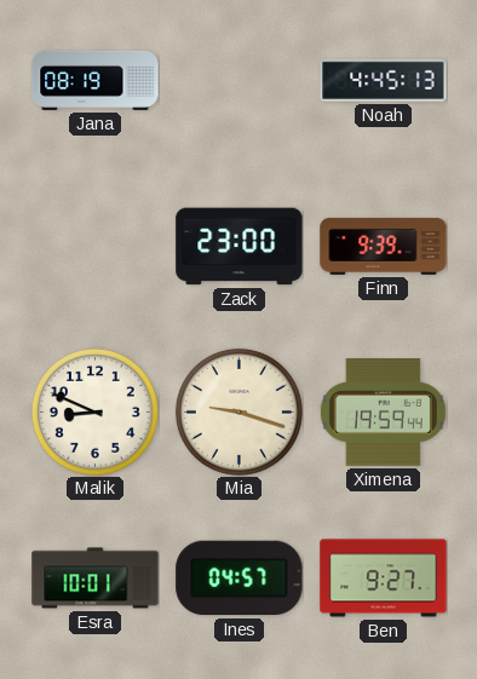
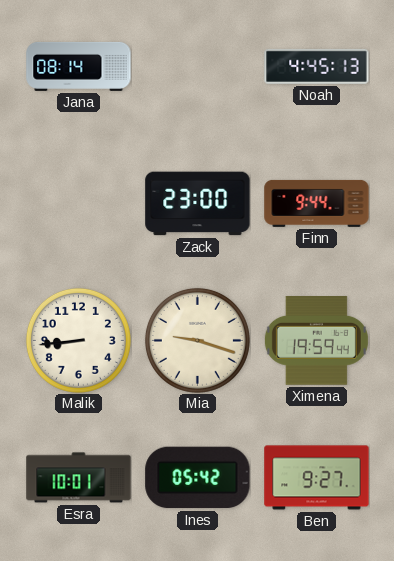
Jana: 08:19 -> 08:14 (79, 66)
Finn: 9:39 -> 9:44 (317, 203)
Malik: 8:49 -> 8:44 (78, 340)
Ines: 04:57 -> 05:42 (198, 478)
